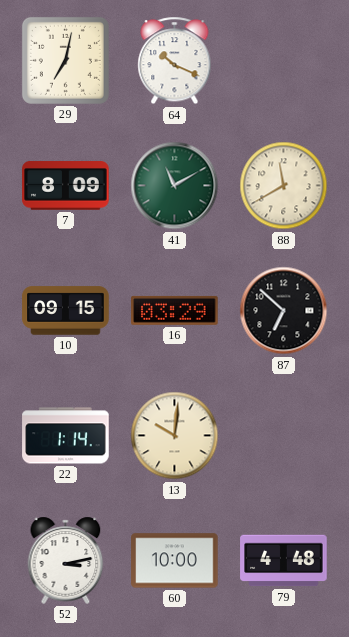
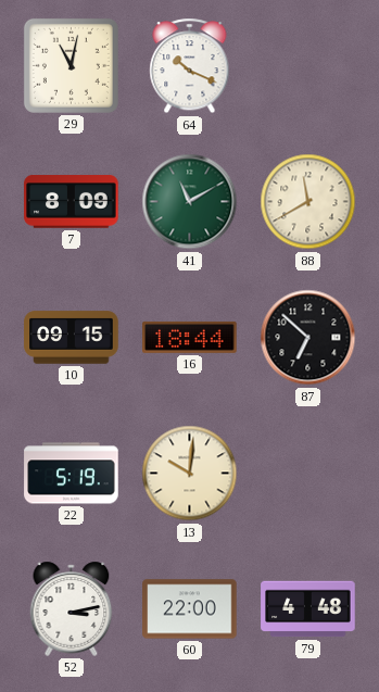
29: 7:02 -> 11:02 (71, 65)
16: 03:29 -> 18:44 (190, 337)
22: 1:14 -> 5:19 (72, 474)
60: 10:00 -> 22:00 (190, 609)
